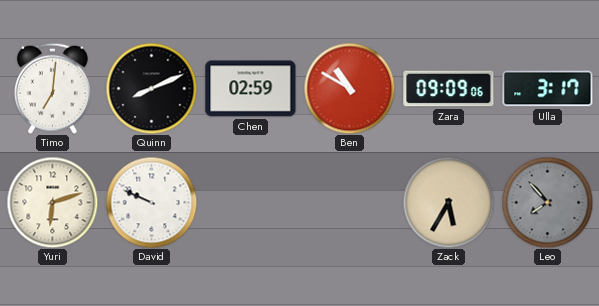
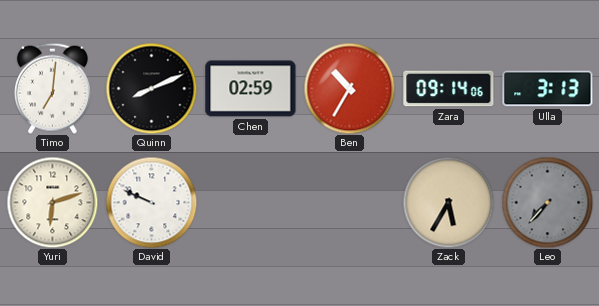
Ben: 10:50 -> 10:35 (349, 88)
Zara: 09:09 -> 09:14 (449, 89)
Ulla: 3:17 -> 3:13 (548, 89)
Leo: 7:53 -> 7:37 (547, 202)
